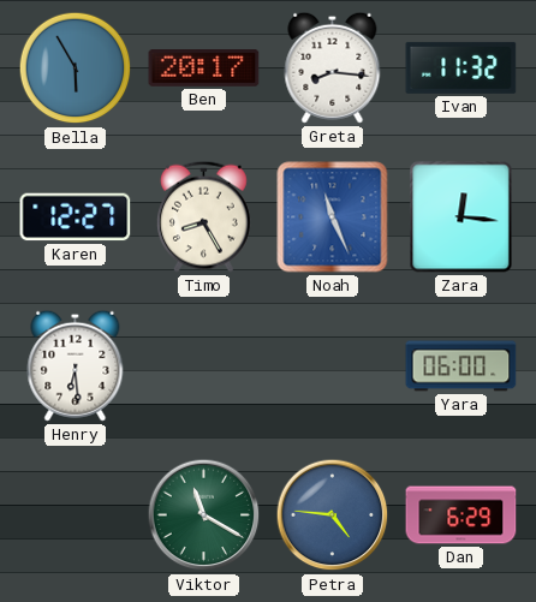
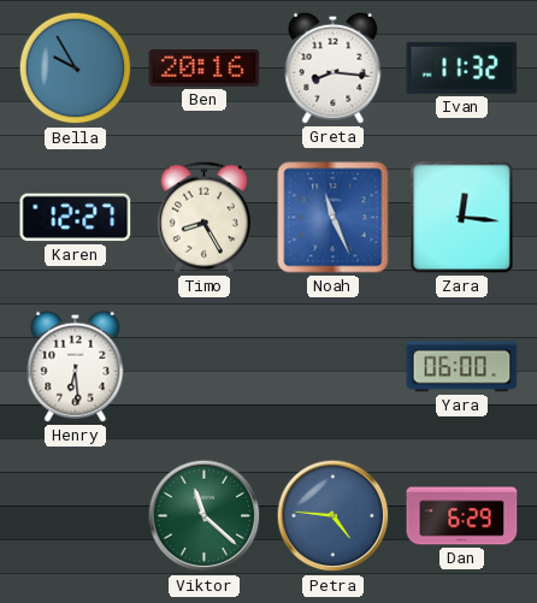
Bella: 5:55 -> 9:55 (76, 69)
Ben: 20:17 -> 20:16 (205, 69)
Viktor: 11:20 -> 11:22 (205, 516)
